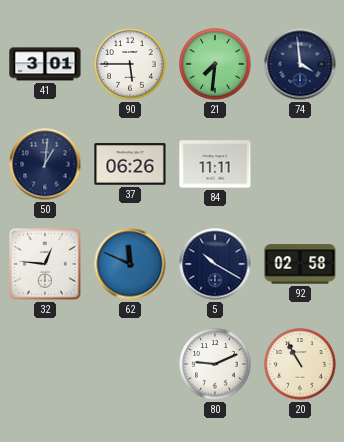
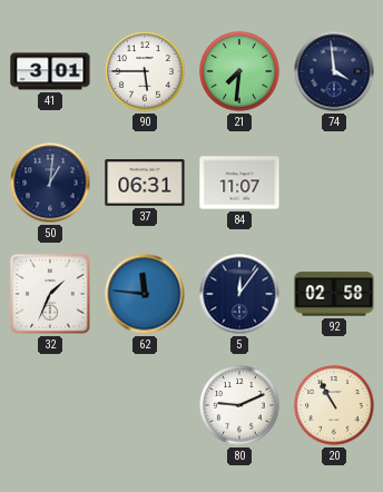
37: 06:26 -> 06:31 (145, 183)
84: 11:11 -> 11:07 (239, 183)
32: 12:46 -> 1:34 (50, 294)
62: 11:49 -> 11:46 (145, 294)
5: 10:20 -> 12:06 (239, 294)
